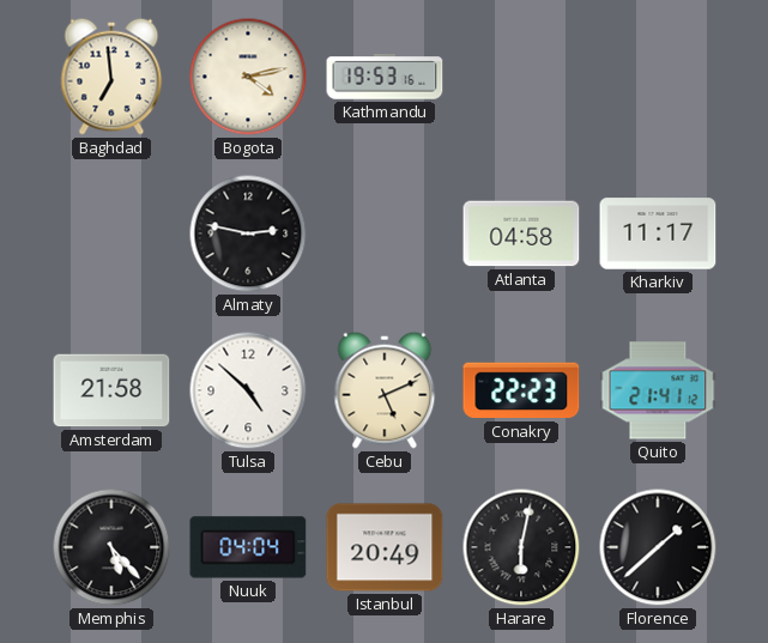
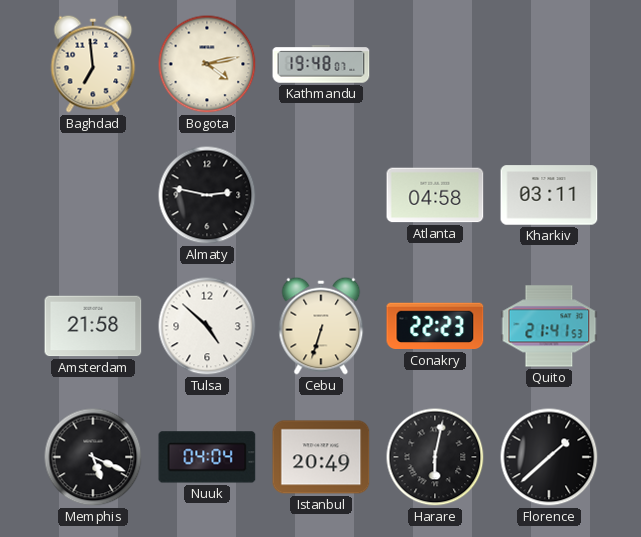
Kathmandu: 19:53 -> 19:48 (321, 64)
Kharkiv: 11:17 -> 03:11 (549, 195)
Cebu: 5:11 -> 6:33 (321, 326)
Quito: 21:41:12 -> 21:41:53 (549, 326)
Memphis: 5:23 -> 5:19 (93, 457)
